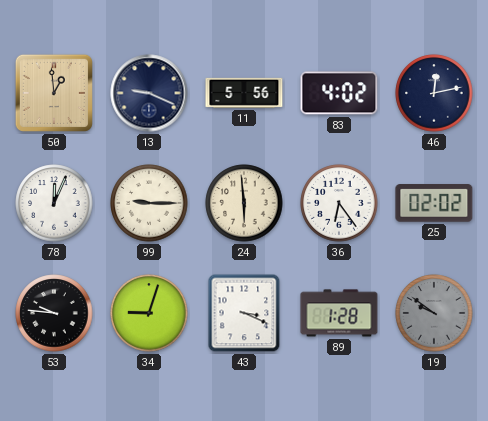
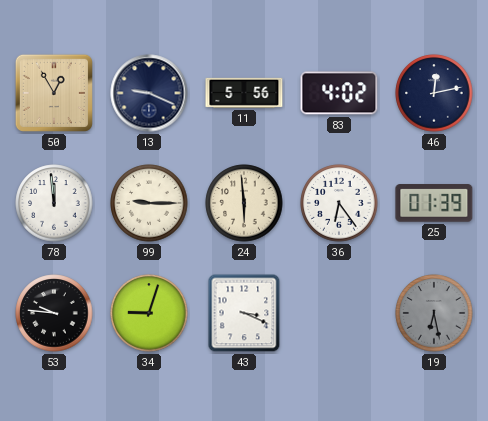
50: 12:59 -> 12:55 (54, 93)
78: 12:04 -> 11:59 (54, 203)
25: 02:02 -> 01:39 (434, 203)
89: 1:28 -> none (339, 313)
19: 9:51 -> 6:28 (434, 313)
